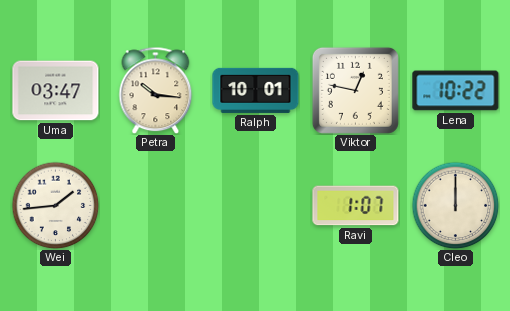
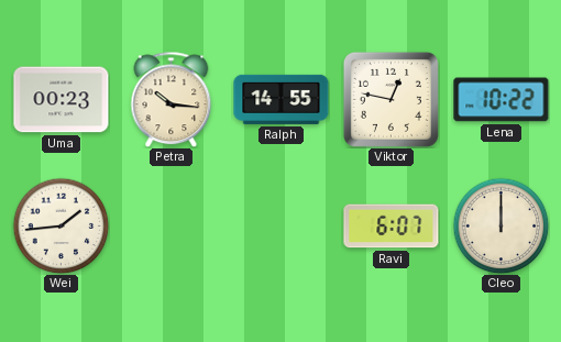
Uma: 03:47 -> 00:23 (62, 100)
Ralph: 10:01 -> 14:55 (282, 99)
Ravi: 1:07 -> 6:07 (392, 227)
